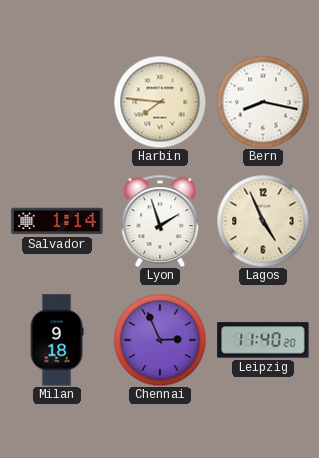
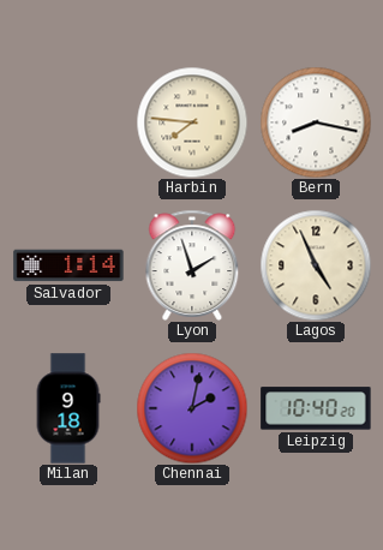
Chennai: 2:56 -> 2:02 (192, 408)
Leipzig: 11:40 -> 10:40 (316, 408)
